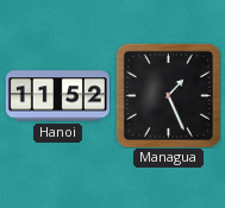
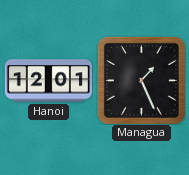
Hanoi: 11:52 -> 12:01 (48, 81)
